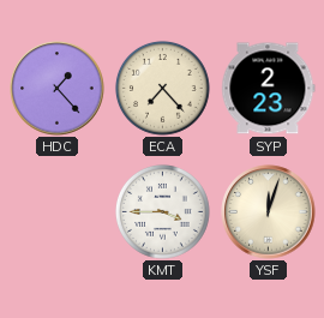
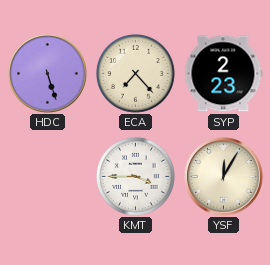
HDC: 1:23 -> 5:27 (48, 74)
YSF: 12:03 -> 12:05 (224, 177)
